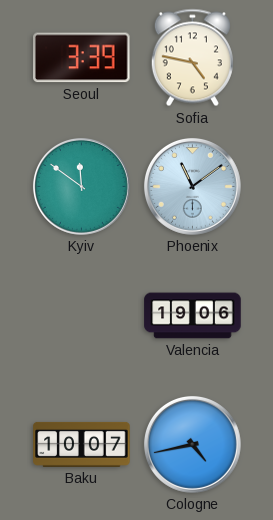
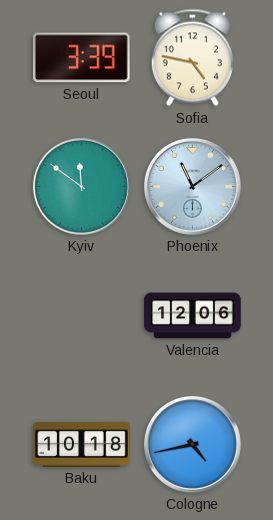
Valencia: 19:06 -> 12:06 (193, 316)
Baku: 10:07 -> 10:18 (82, 444)
